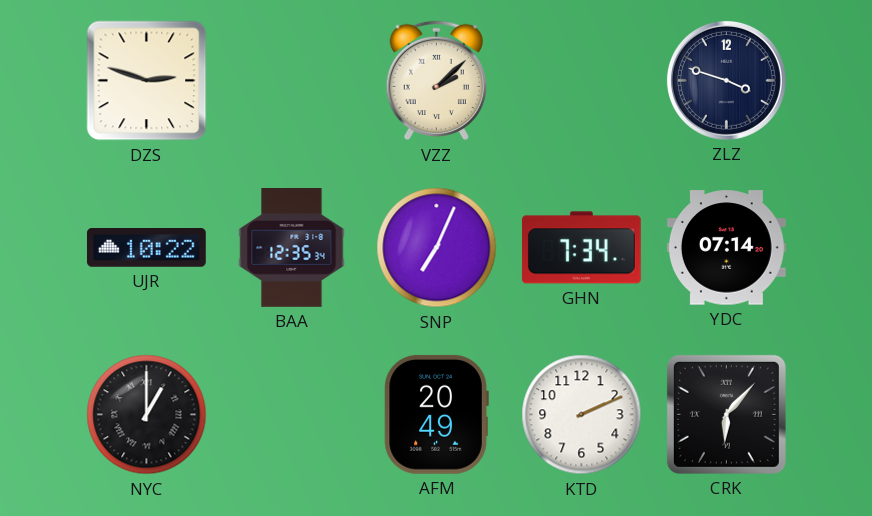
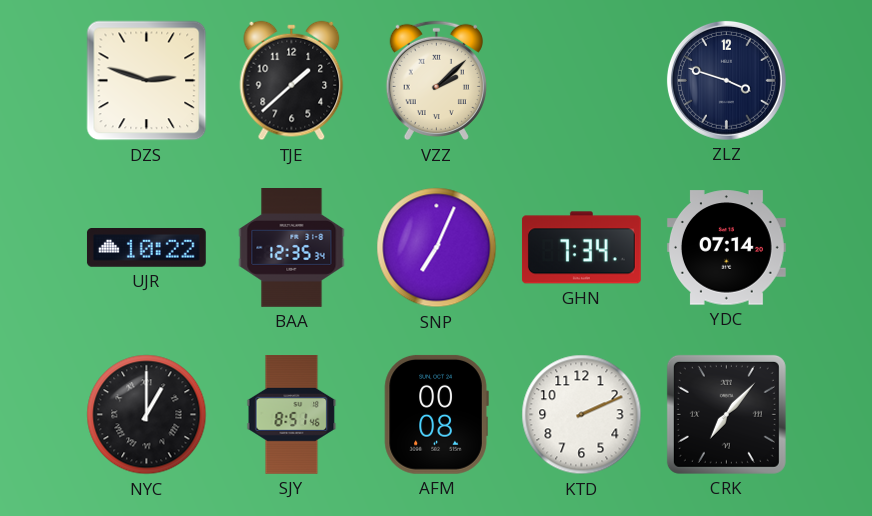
TJE: none -> 1:38 (292, 81)
SJY: none -> 8:51 (292, 415)
AFM: 20:49 -> 00:08 (436, 414)
CRK: 6:07 -> 7:07 (726, 414)
